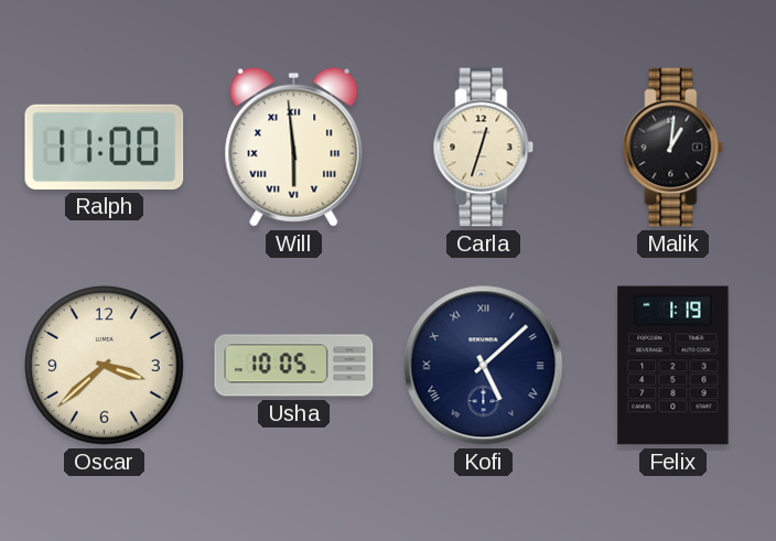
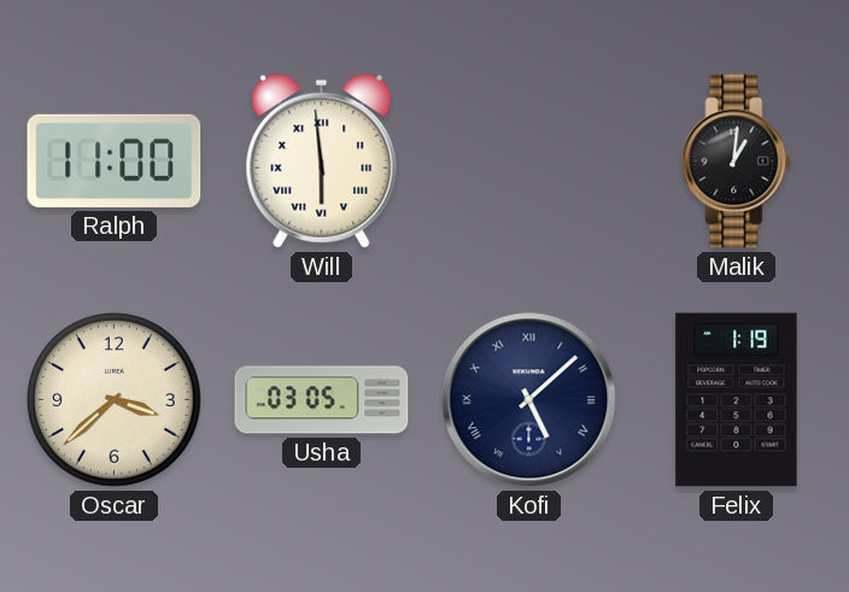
Carla: 12:33 -> none (484, 148)
Usha: 10:05 -> 03:05 (322, 400)
